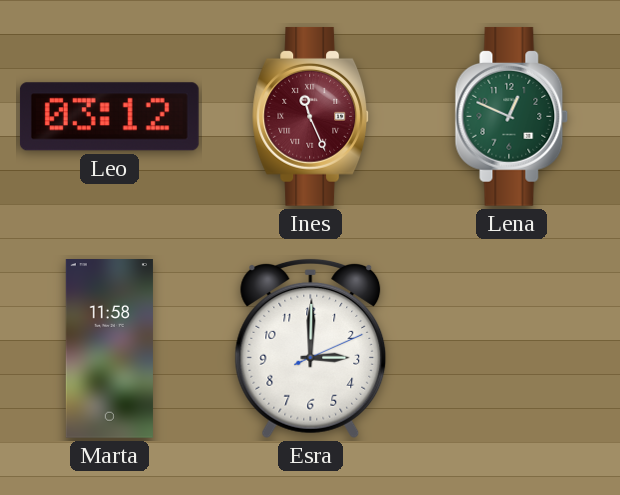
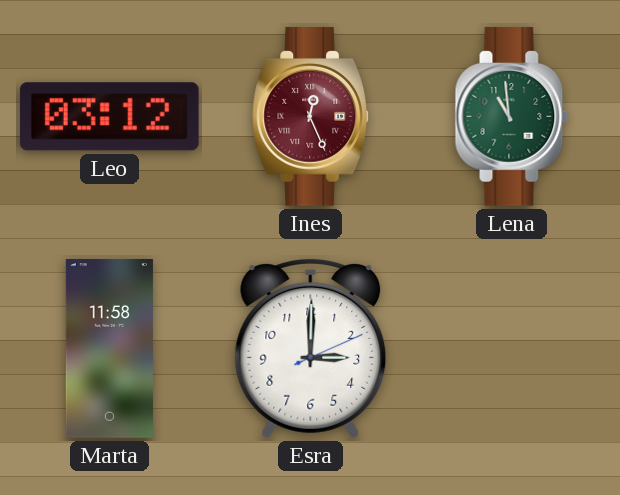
Ines: 11:26 -> 12:26 (311, 116)
Lena: 12:49 -> 10:59 (512, 116)
